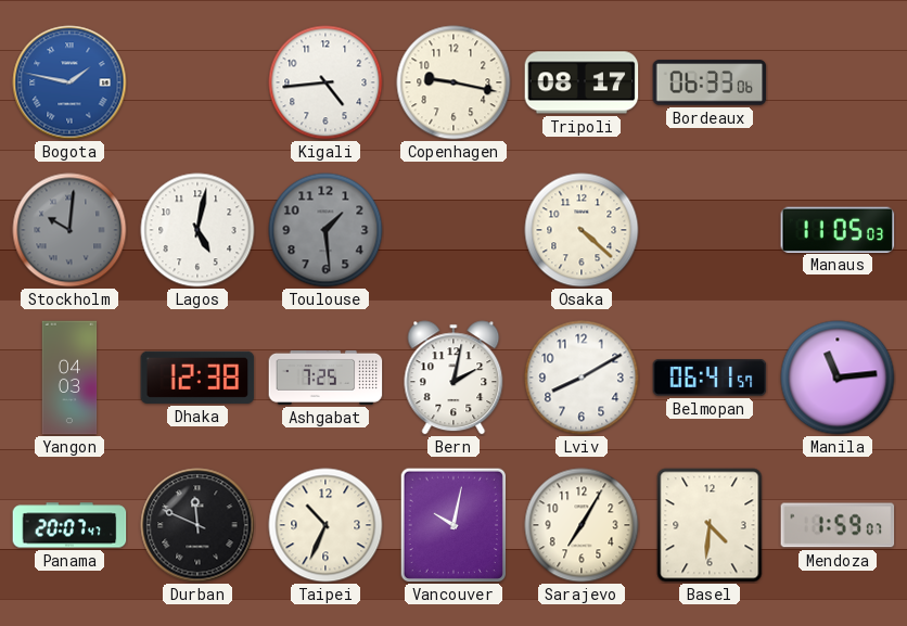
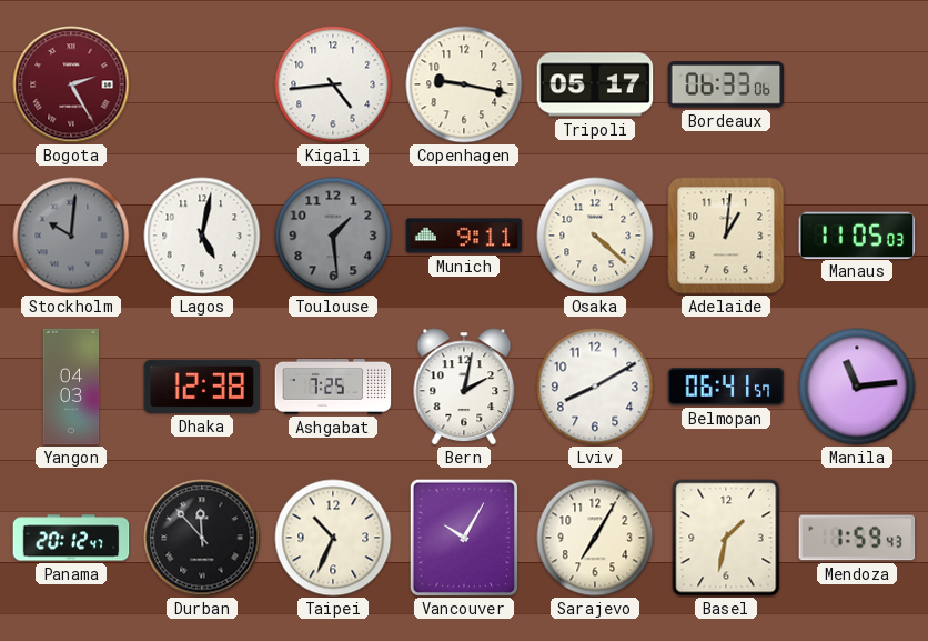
Bogota: 1:47 -> 2:25 (71, 84)
Bogota dial: blue -> burgundy (71, 84)
Tripoli: 08:17 -> 05:17 (595, 84)
Munich: none -> 9:11 (464, 236)
Adelaide: none -> 1:01 (726, 236)
Panama: 20:07 -> 20:12 (71, 538)
Durban: 11:49 -> 11:53 (202, 538)
Vancouver: 10:02 -> 10:05 (463, 538)
Basel: 4:31 -> 1:32 (726, 538)
Mendoza: 1:59:07 -> 1:59:43 (857, 538)
